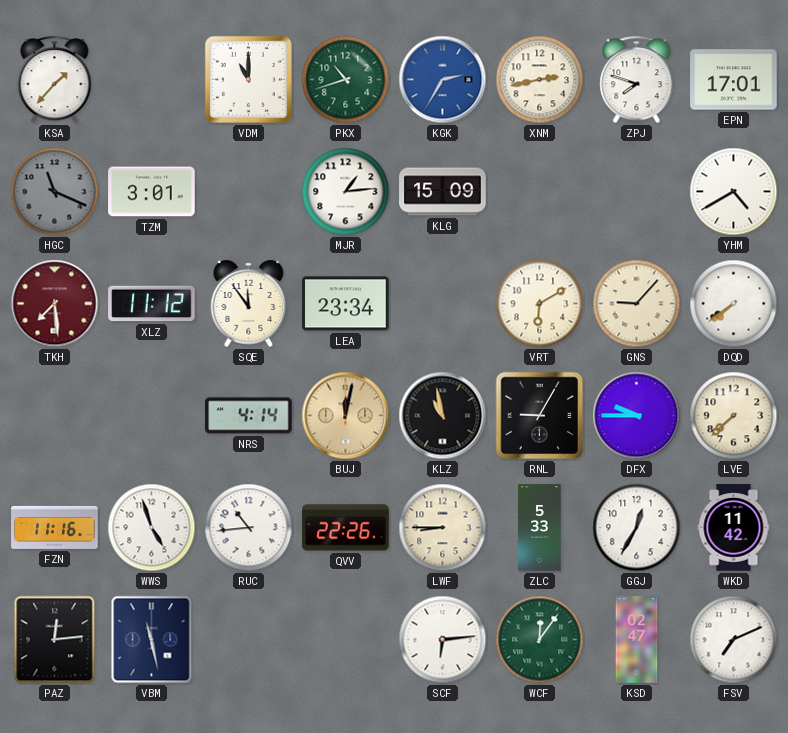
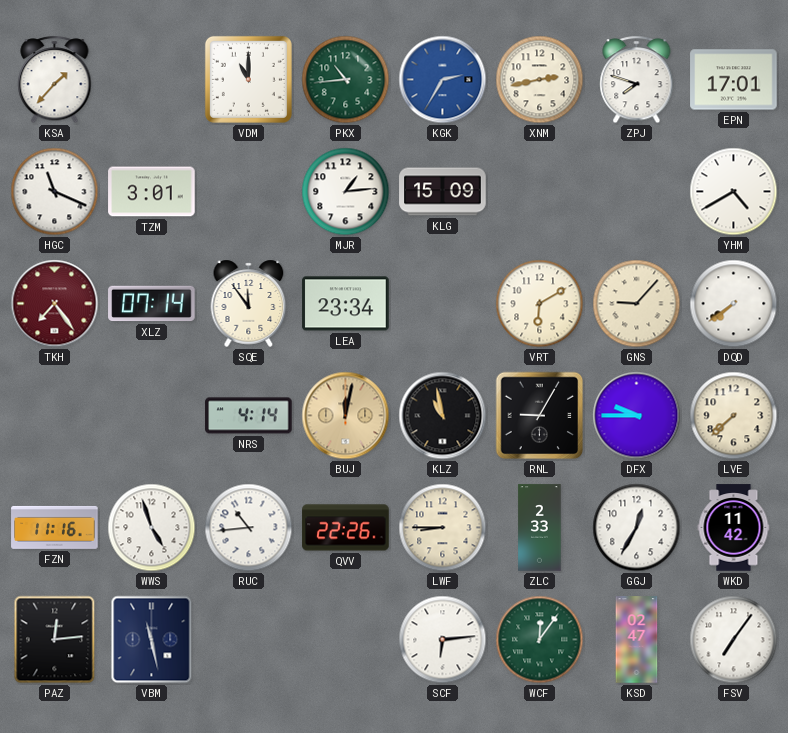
PKX: 10:42 -> 10:44 (346, 80)
HGC dial: grey -> white (55, 192)
TKH: 7:29 -> 7:24 (55, 304)
XLZ: 11:12 -> 07:14 (152, 304)
ZLC: 5:33 -> 2:33 (540, 528)
FSV: 7:11 -> 7:06 (734, 640)
